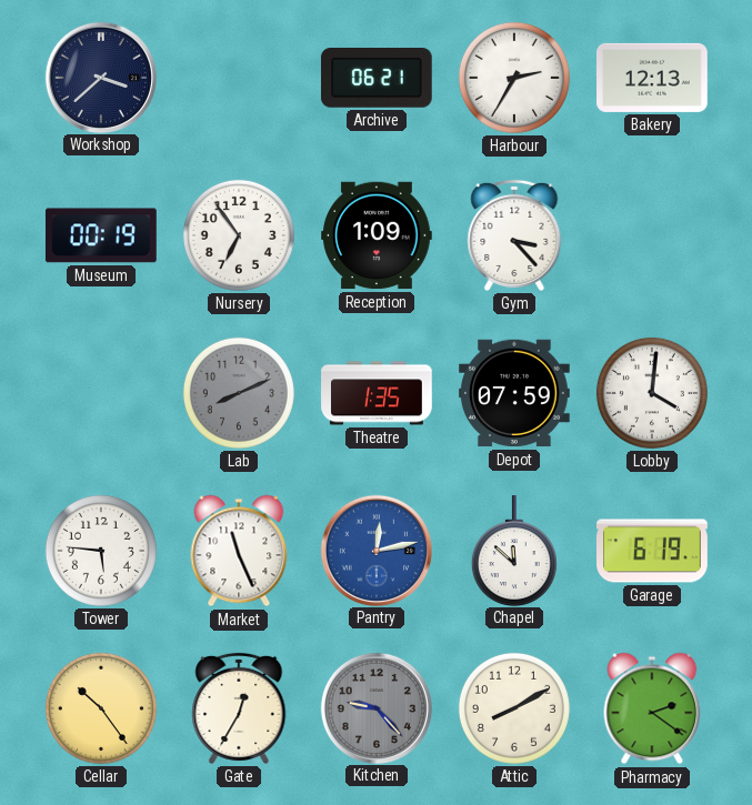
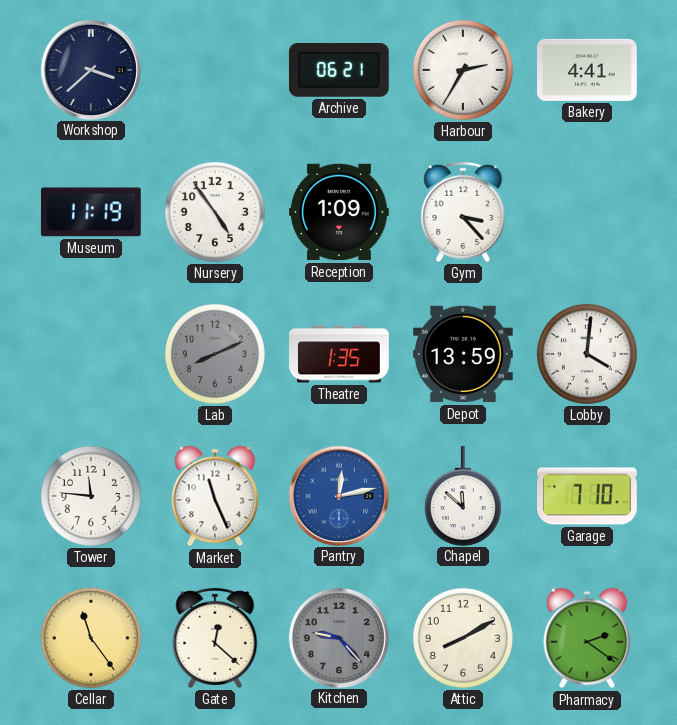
Bakery: 12:13 -> 4:41 (588, 70)
Museum: 00:19 -> 11:19 (91, 212)
Nursery: 6:54 -> 4:54 (215, 212)
Depot: 07:59 -> 13:59 (464, 354)
Tower: 5:46 -> 11:46 (91, 496)
Garage: 6:19 -> 7:10 (587, 496)
Cellar: 10:24 -> 11:24 (91, 638)
Gate: 12:35 -> 12:22 (215, 638)
